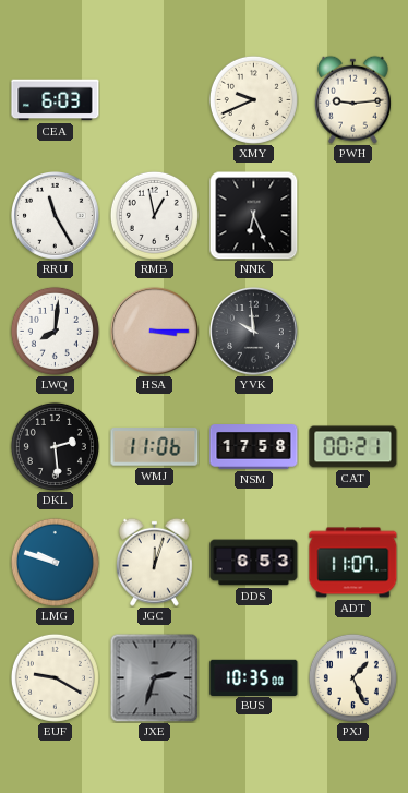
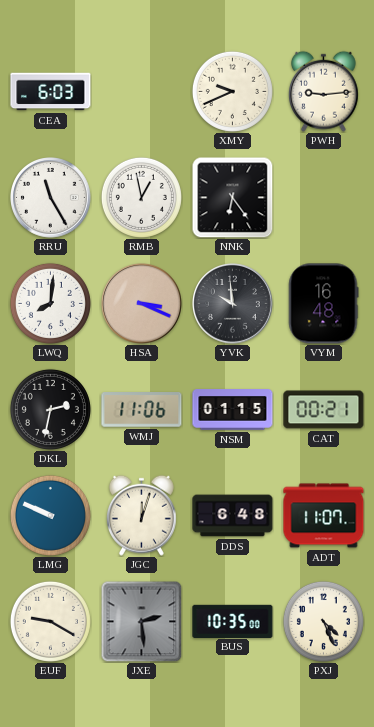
NNK: 6:26 -> 6:24 (232, 197)
HSA: 3:15 -> 3:19 (142, 304)
VYM: none -> 16:48 (324, 304)
DKL: 2:29 -> 2:32 (50, 409)
NSM: 17:58 -> 01:15 (233, 410)
LMG: 9:48 -> 9:49 (50, 515)
DDS: 6:53 -> 6:48 (233, 516)
JXE: 2:33 -> 2:29 (141, 621)
PXJ: 1:26 -> 4:26 (323, 621)
